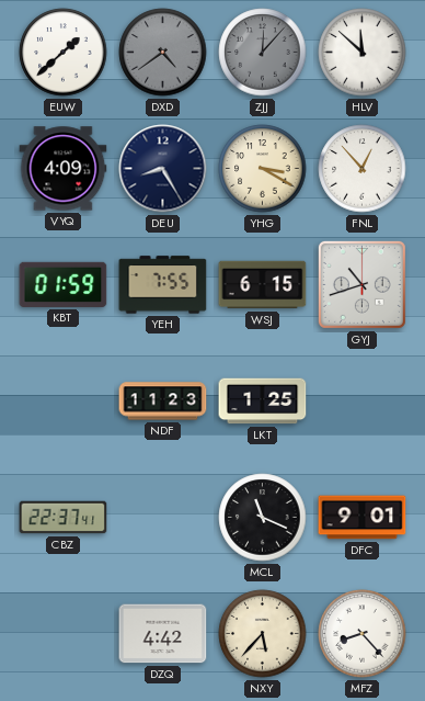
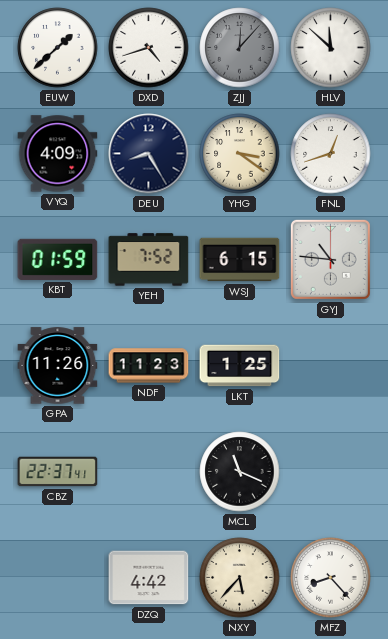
DXD: 4:39 -> 4:42 (149, 48)
DXD dial: grey -> white (149, 48)
YHG: 3:20 -> 3:21 (240, 154)
FNL: 12:53 -> 12:42 (331, 154)
YEH: 7:55 -> 7:52 (149, 260)
GYJ: 10:42 -> 10:46 (330, 259)
GPA: none -> 11:26 (58, 366)
DFC: 9:01 -> none (363, 518)
